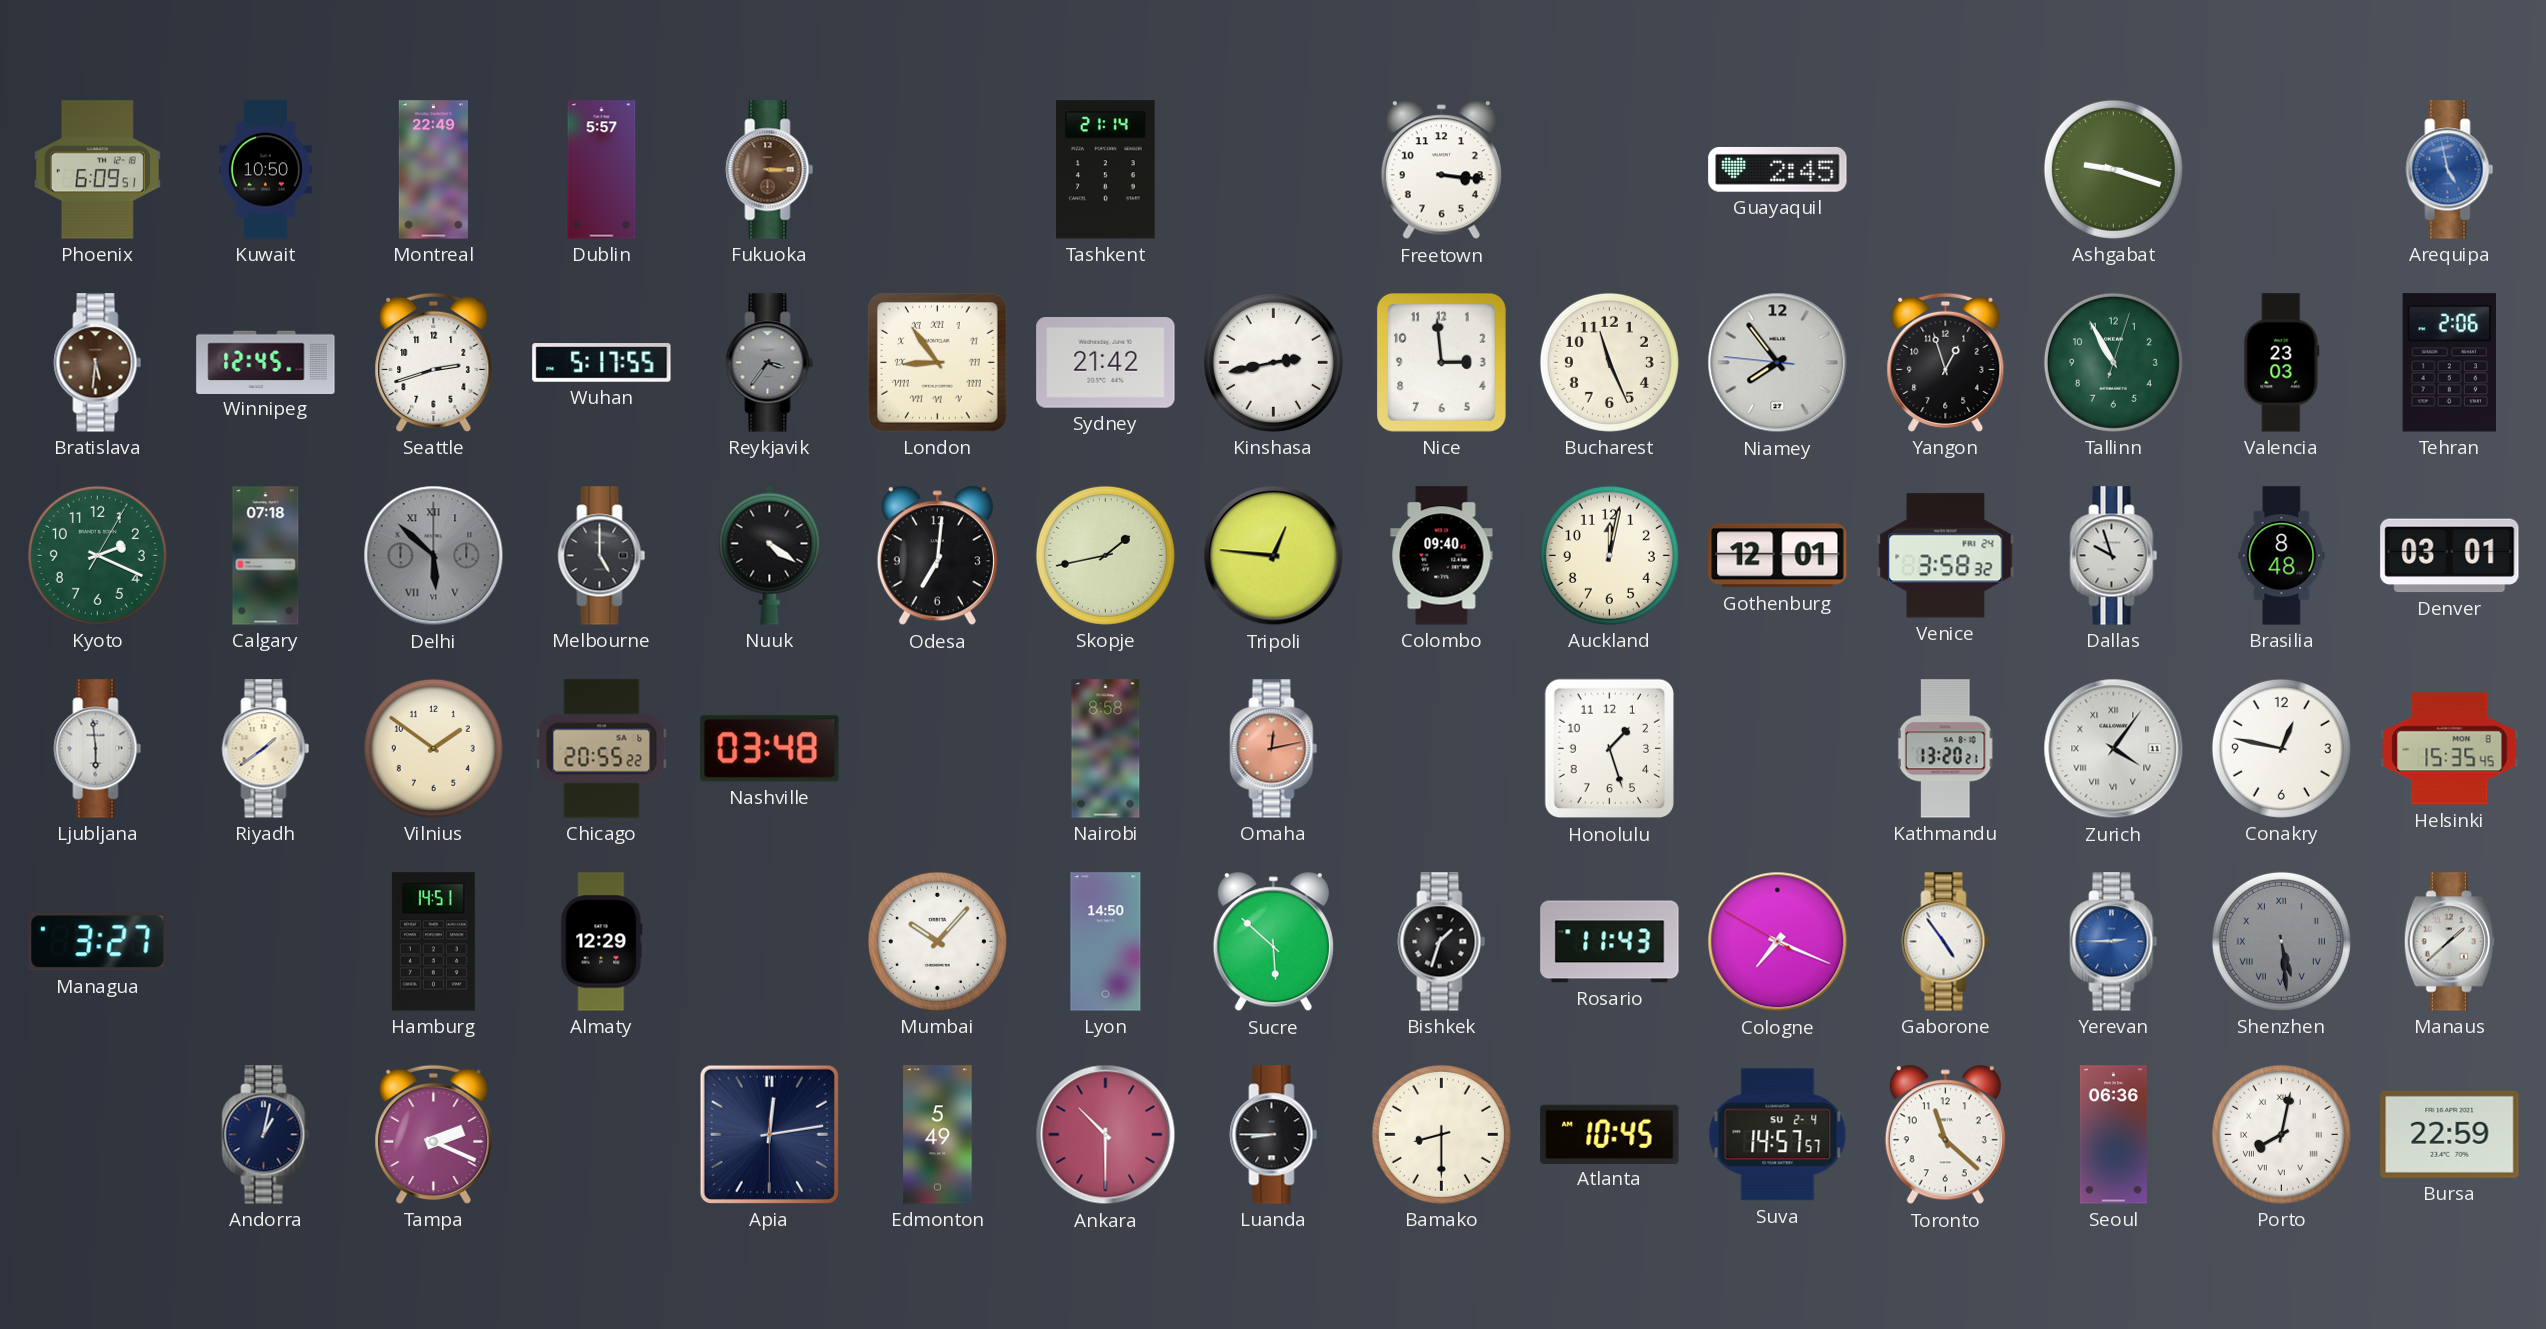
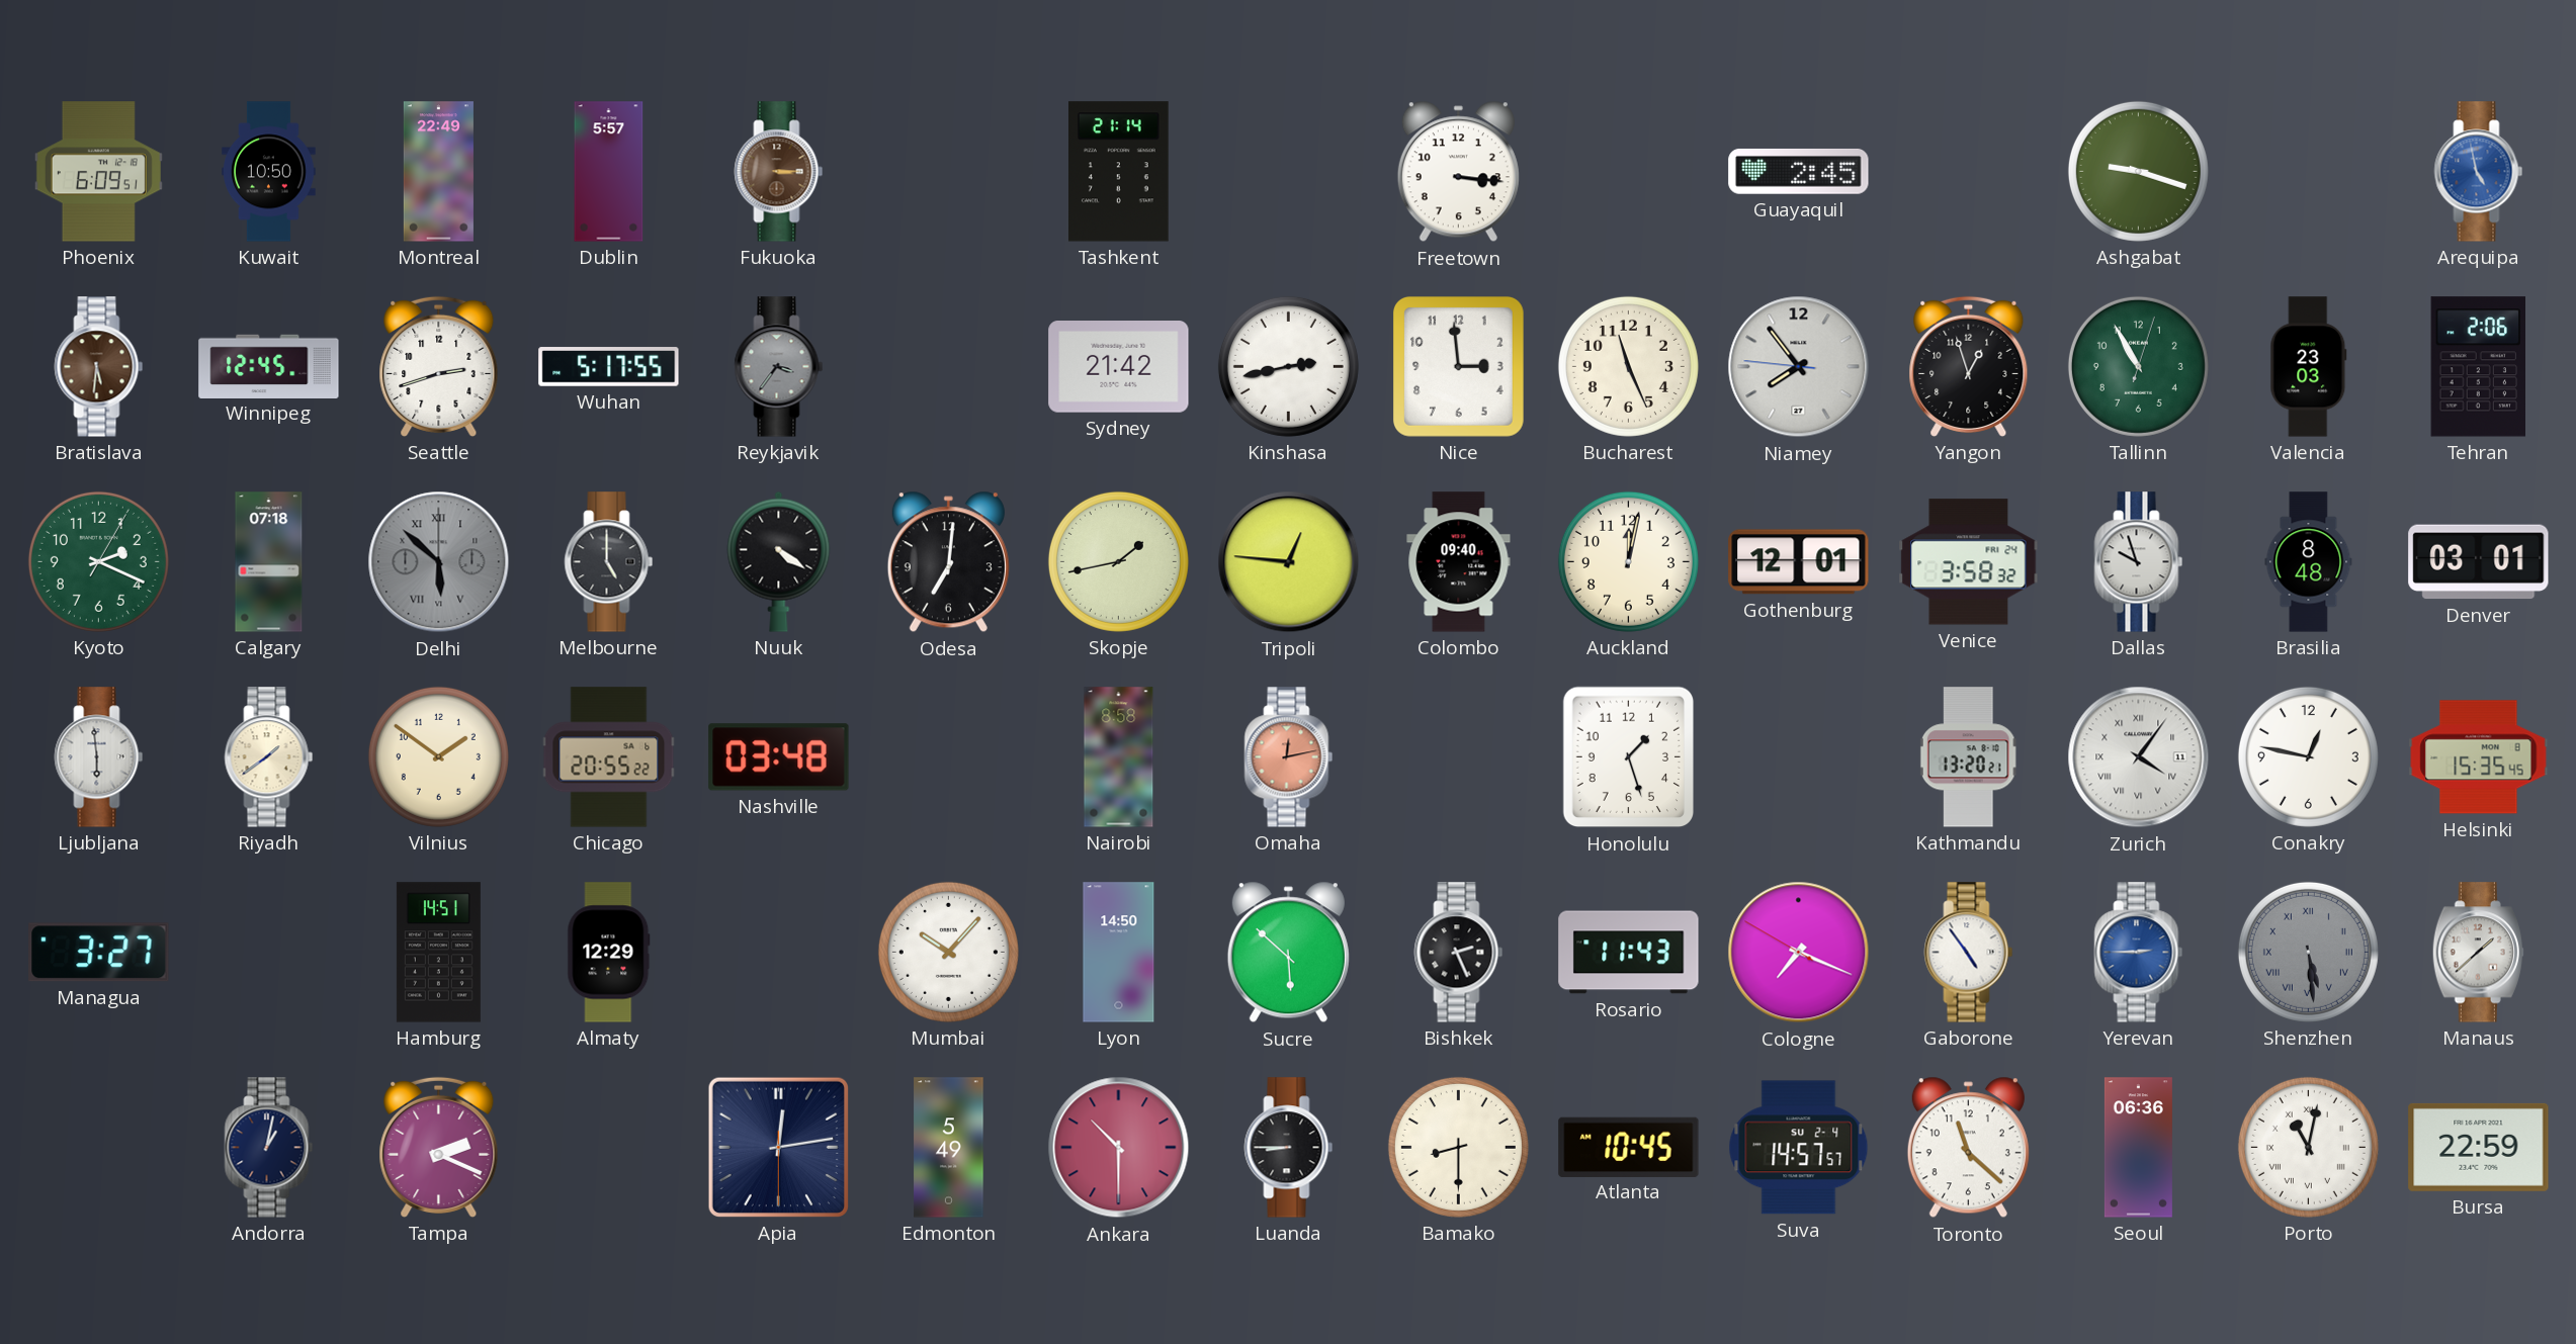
London: 8:54 -> none (937, 362)
Bishkek: 1:33 -> 2:26 (1459, 953)
Porto: 8:02 -> 11:02 (2308, 1147)
